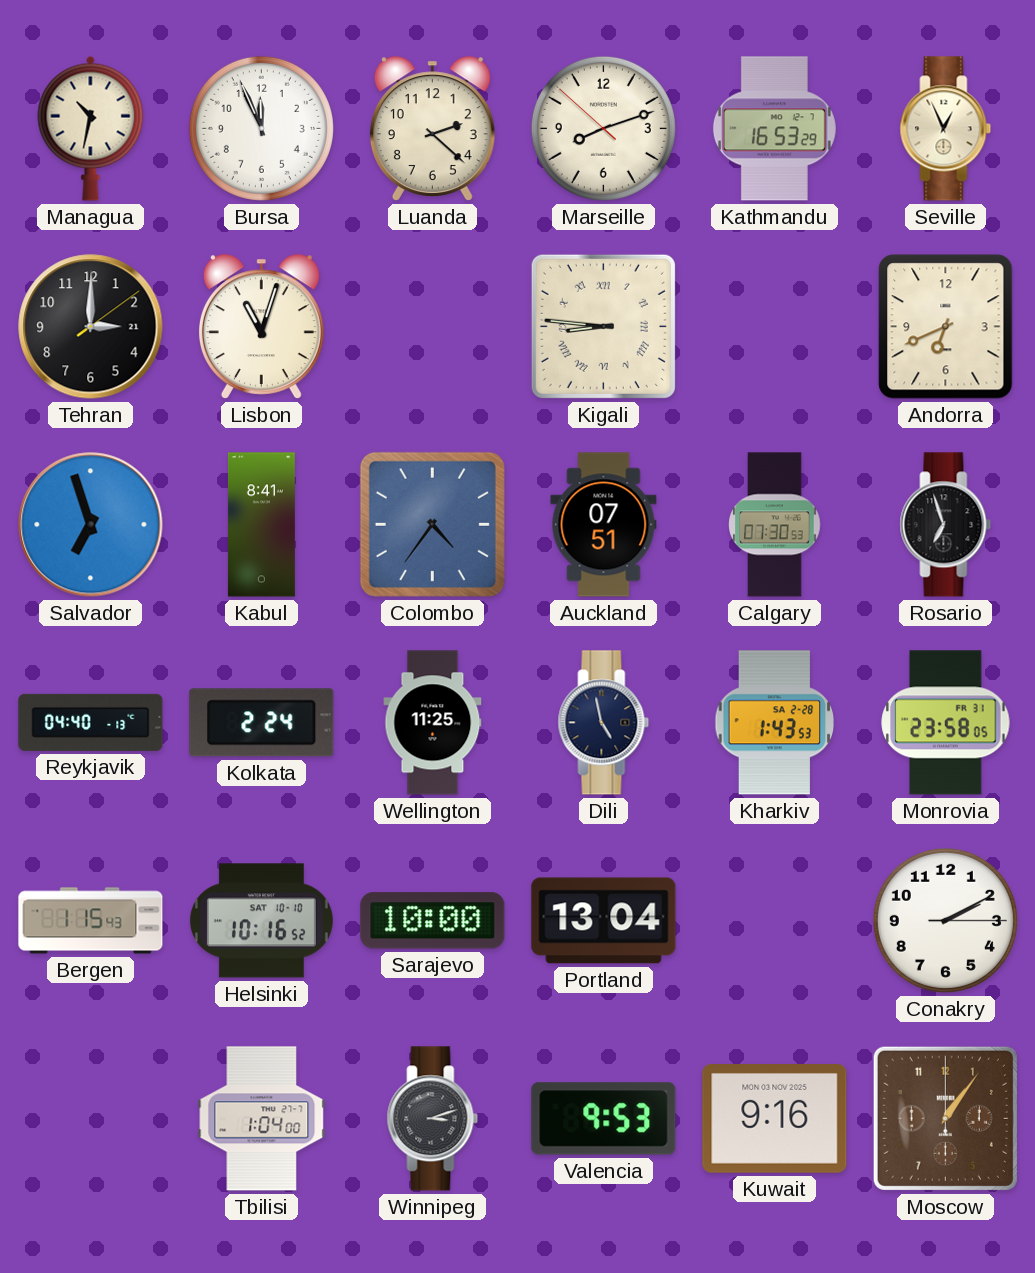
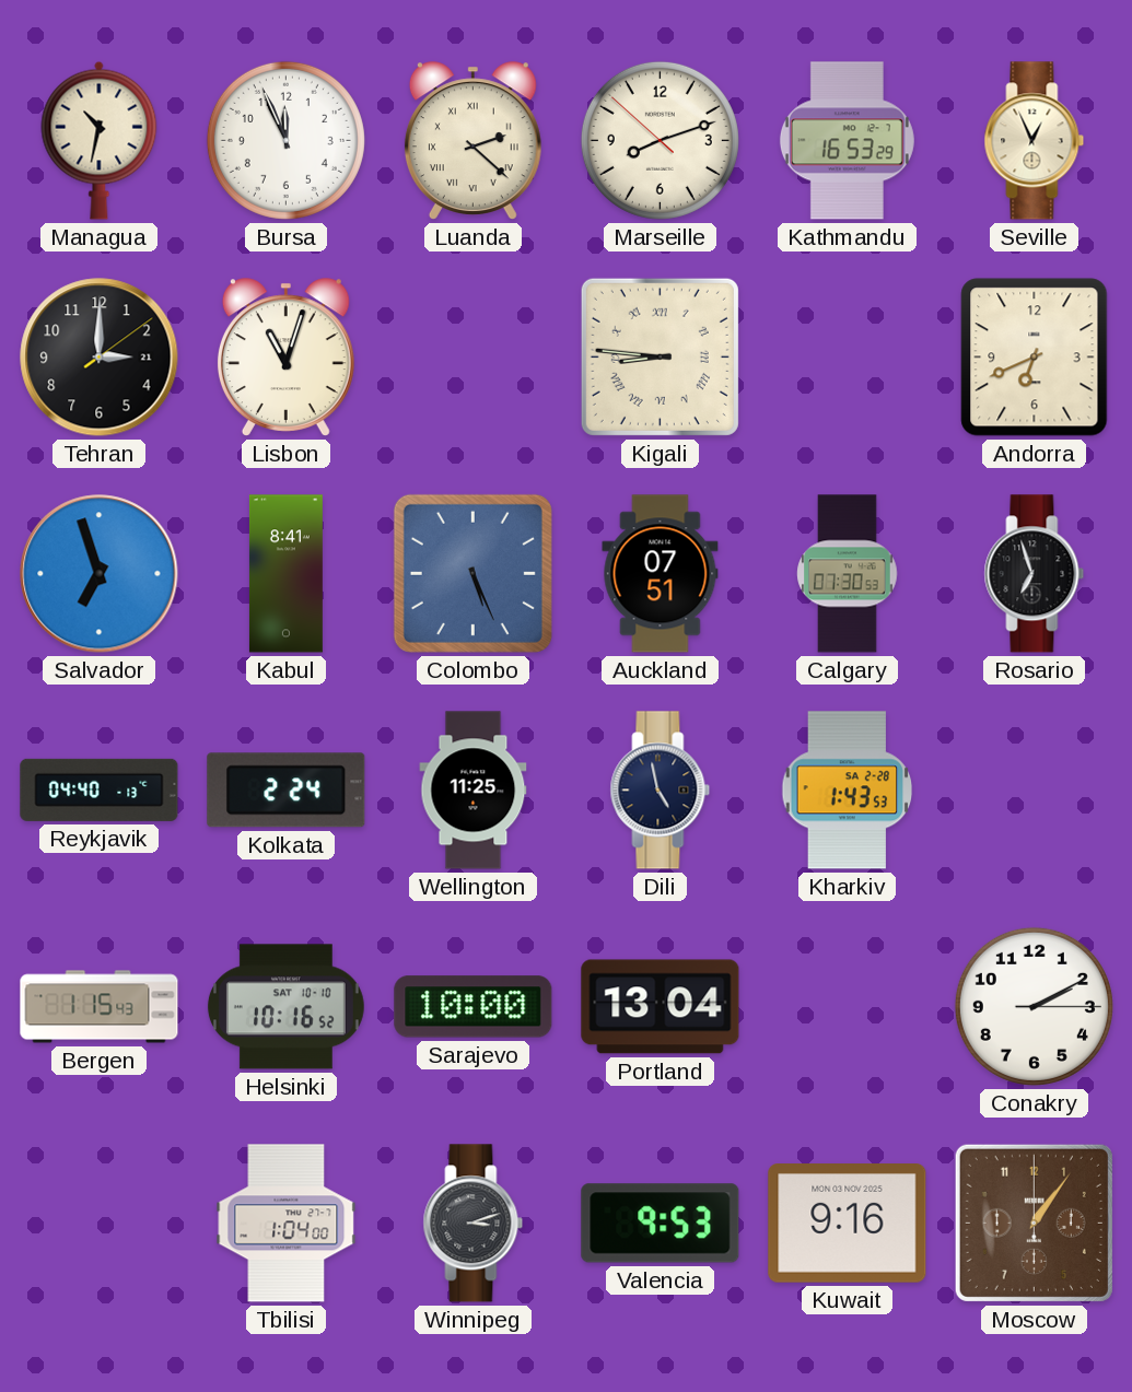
Luanda numerals: Arabic -> Roman (472, 141)
Colombo: 4:36 -> 5:26 (472, 573)
Monrovia: 23:58 -> none (946, 723)
